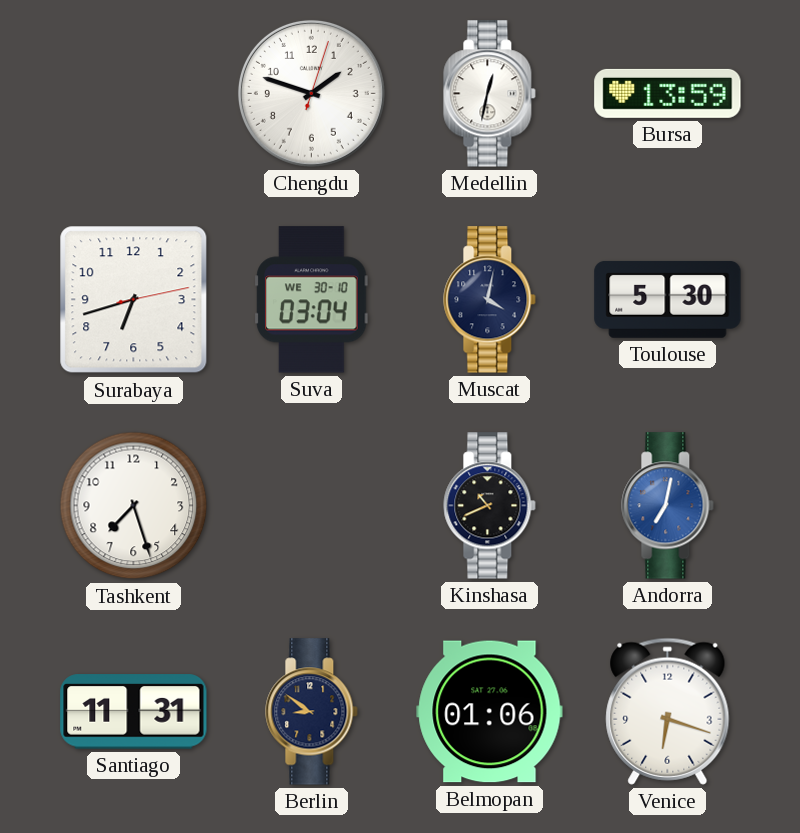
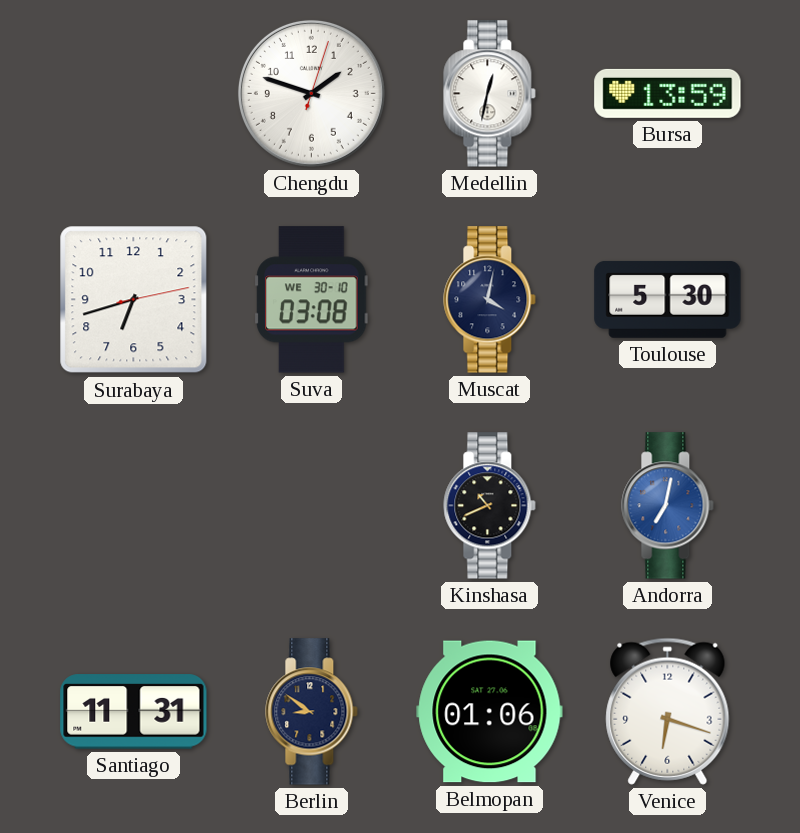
Suva: 03:04 -> 03:08 (312, 300)
Tashkent: 7:27 -> none (134, 506)
